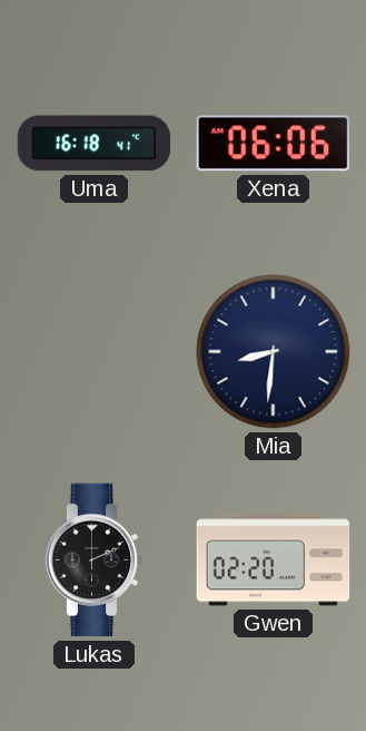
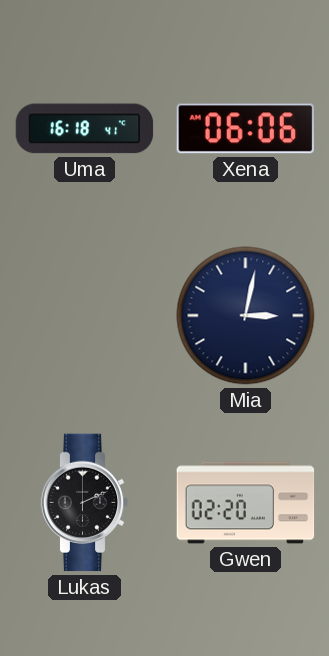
Mia: 8:31 -> 3:02 (246, 316)
